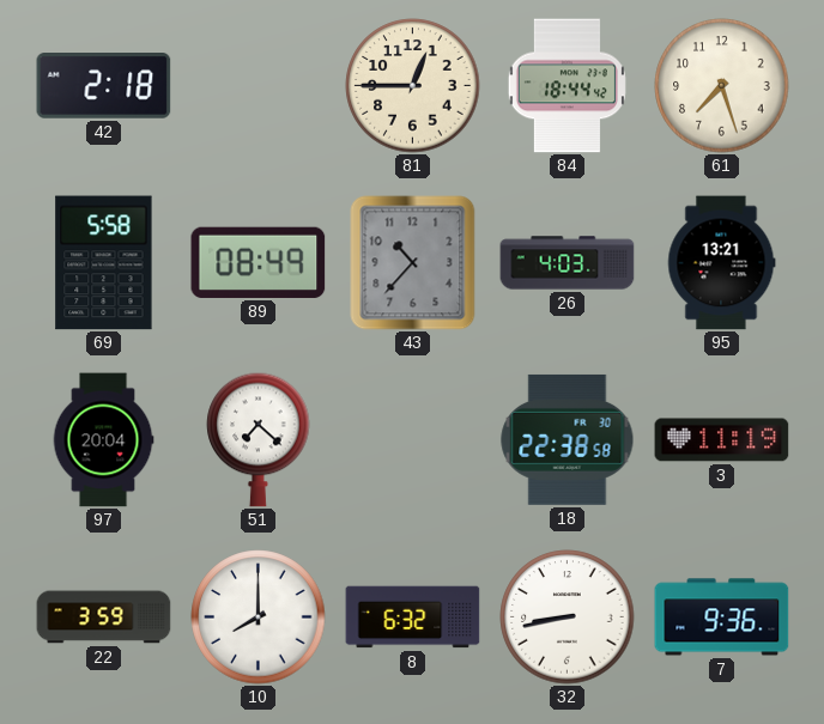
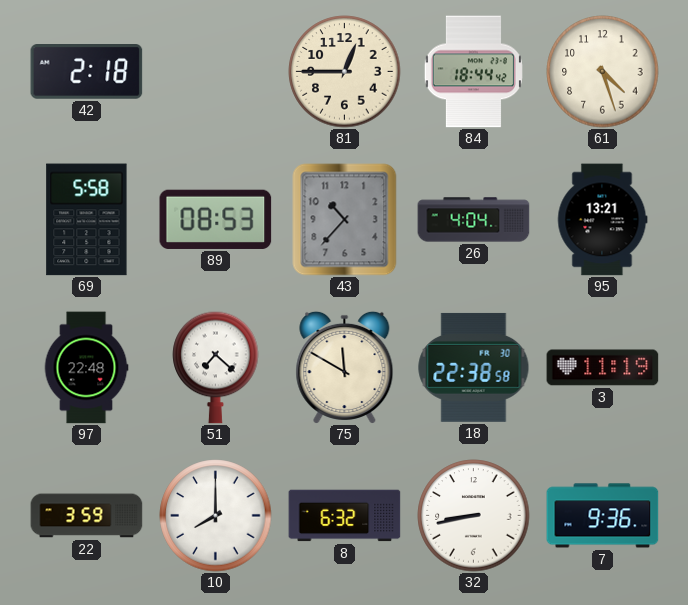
61: 7:27 -> 4:27 (603, 72)
89: 08:49 -> 08:53 (216, 219)
26: 4:03 -> 4:04 (474, 220)
97: 20:04 -> 22:48 (86, 368)
75: none -> 11:50 (345, 367)
